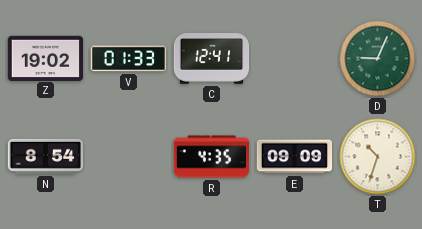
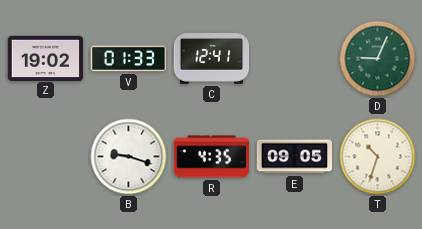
N: 8:54 -> none (45, 156)
B: none -> 9:18 (129, 157)
E: 09:09 -> 09:05 (295, 157)
